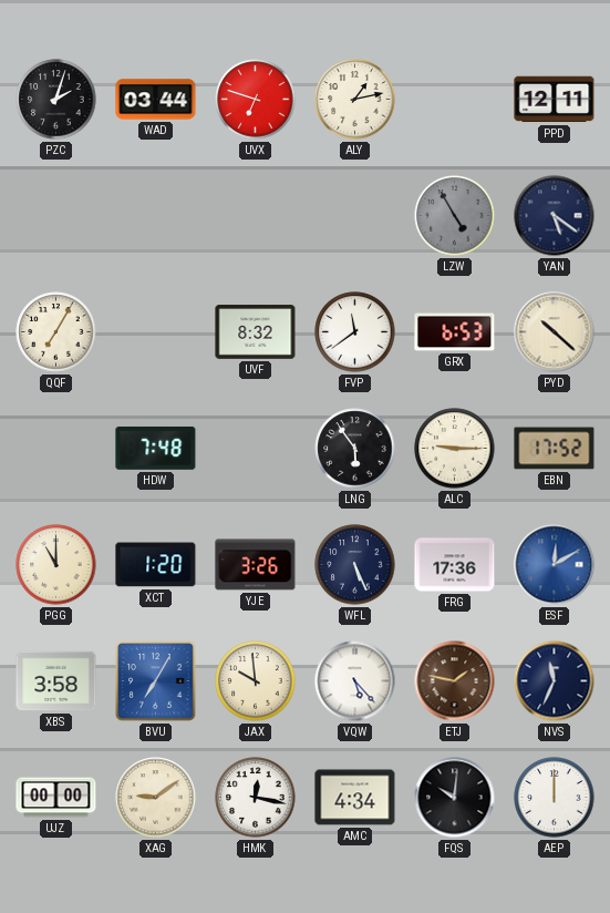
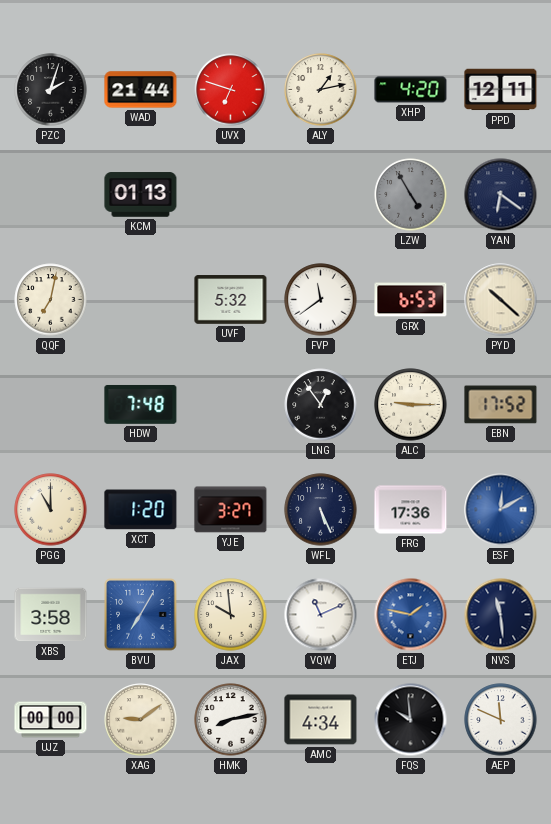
WAD: 03:44 -> 21:44 (141, 90)
XHP: none -> 4:20 (411, 90)
KCM: none -> 01:13 (141, 195)
YAN: 5:21 -> 6:21 (501, 195)
QQF: 7:05 -> 7:02 (51, 300)
UVF: 8:32 -> 5:32 (231, 300)
LNG: 5:54 -> 12:54 (321, 405)
YJE: 3:26 -> 3:27 (231, 510)
VQW: 5:23 -> 11:11 (321, 615)
ETJ dial: brown -> blue (411, 615)
NVS: 11:34 -> 11:29 (501, 615)
HMK: 12:17 -> 8:13 (231, 720)
FQS: 10:01 -> 9:59 (411, 720)
AEP: 12:00 -> 11:49 (501, 720)
